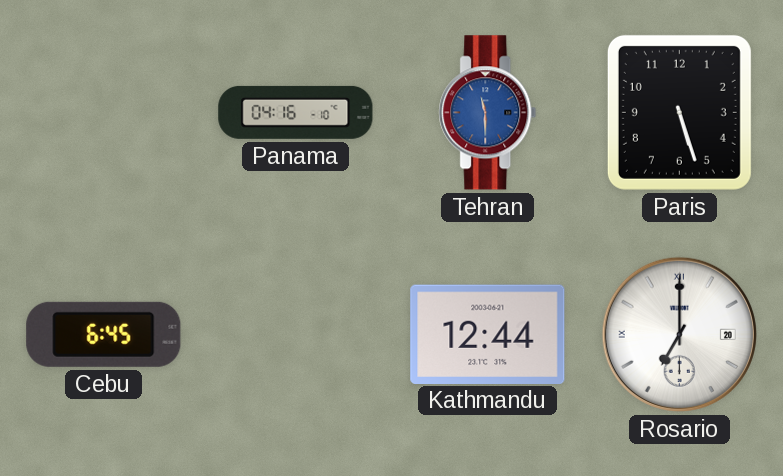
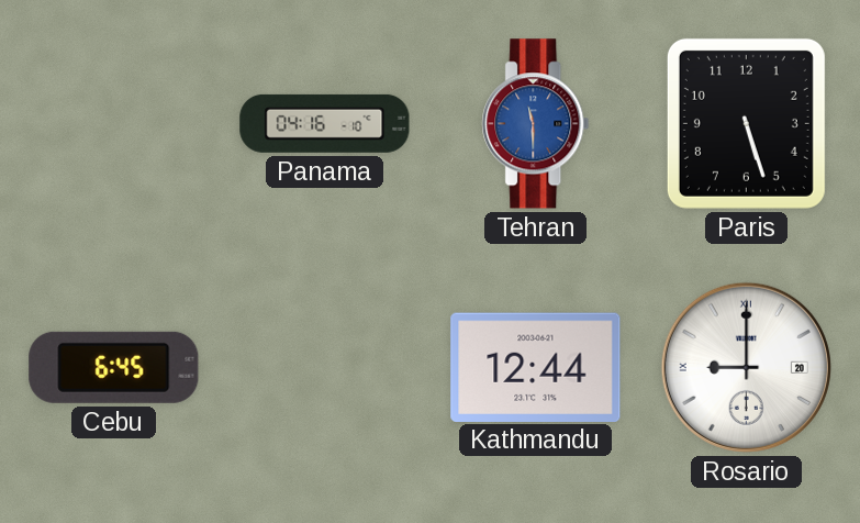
Rosario: 7:00 -> 9:00 (746, 367)
